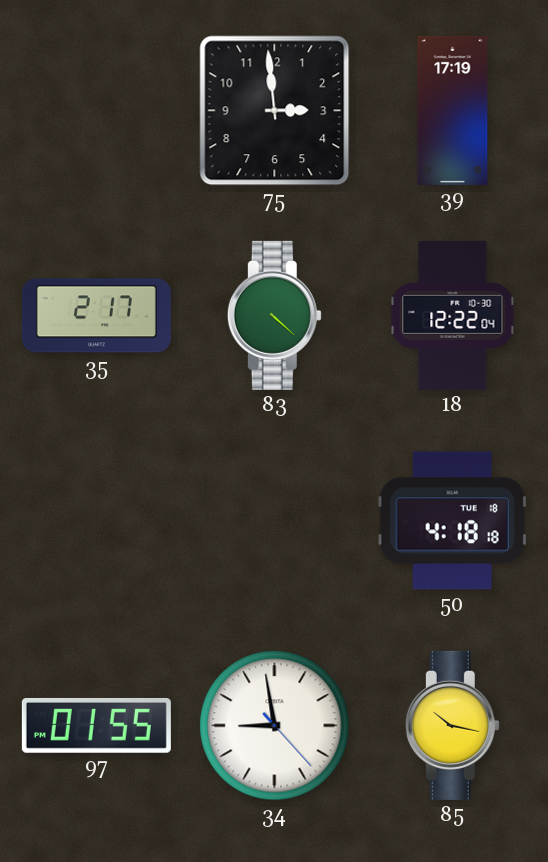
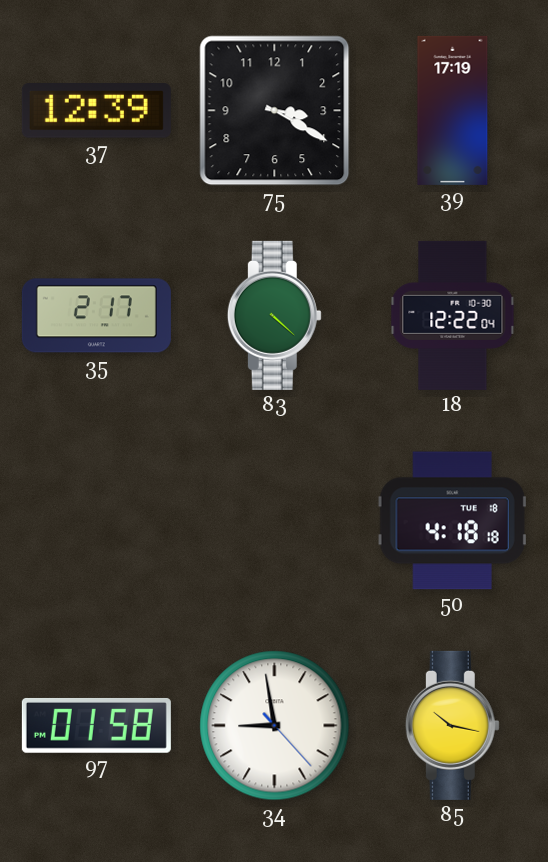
37: none -> 12:39 (96, 111)
75: 2:59 -> 3:20 (275, 111)
97: 01:55 -> 01:58 (96, 725)
